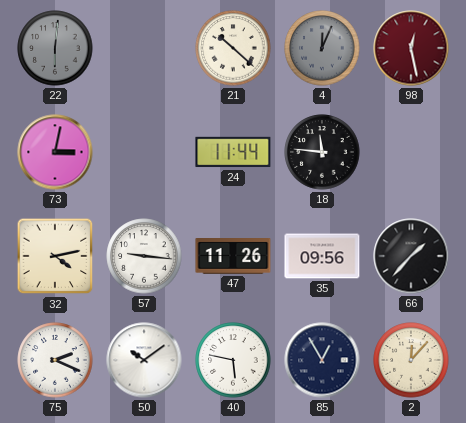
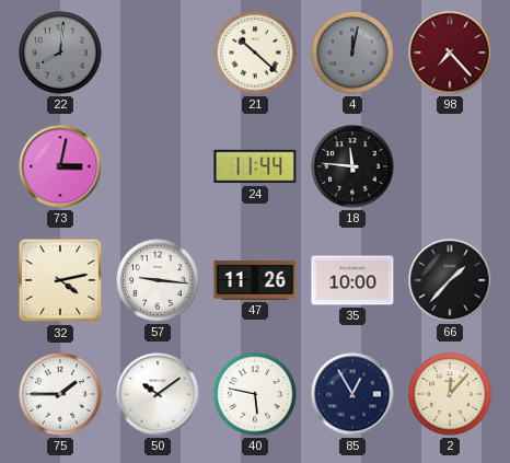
22: 6:01 -> 8:01 (60, 53)
4: 12:04 -> 12:02 (352, 53)
98: 12:28 -> 7:23 (450, 53)
35: 09:56 -> 10:00 (352, 280)
75: 2:19 -> 1:45 (60, 394)
